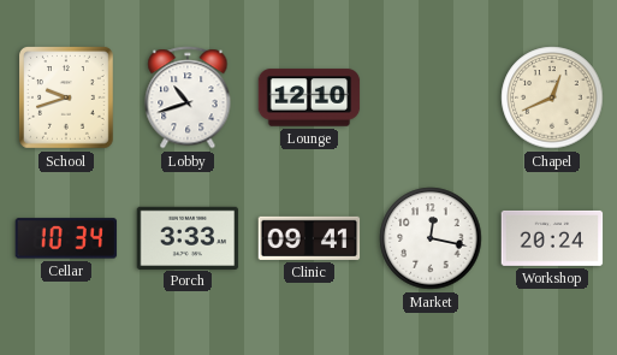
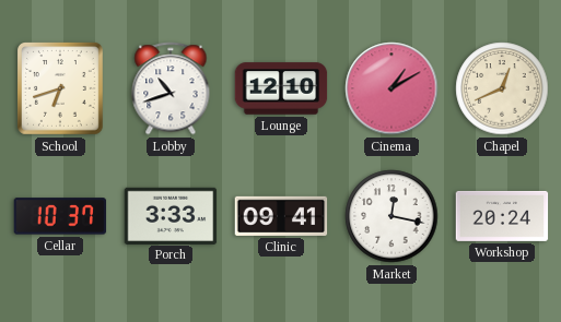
School: 9:42 -> 6:42 (61, 90)
Cinema: none -> 1:10 (391, 88)
Cellar: 10:34 -> 10:37 (60, 216)
